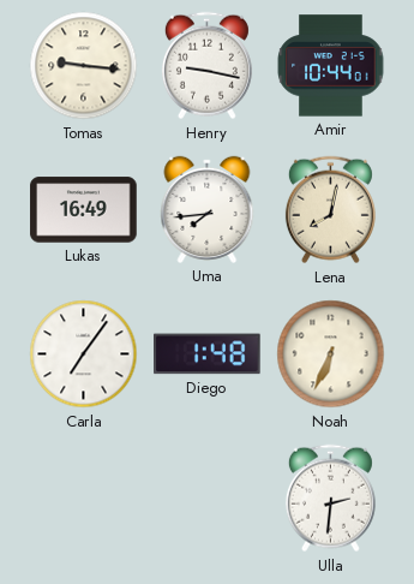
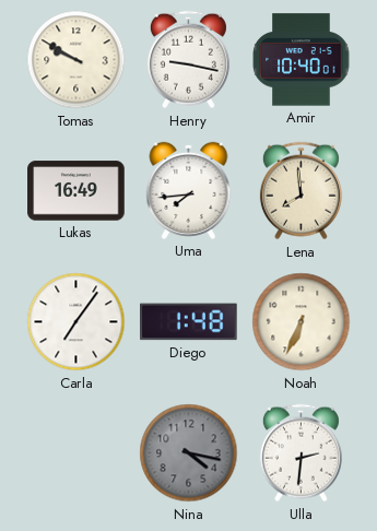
Tomas: 9:16 -> 9:50 (76, 60)
Amir: 10:44 -> 10:40 (302, 60)
Lena: 8:02 -> 7:59 (301, 191)
Nina: none -> 4:17 (189, 453)
